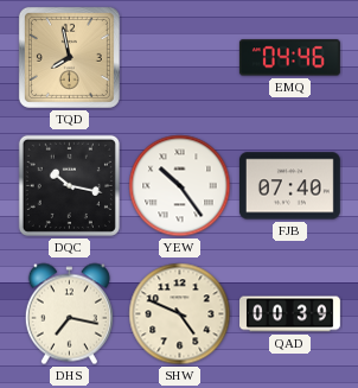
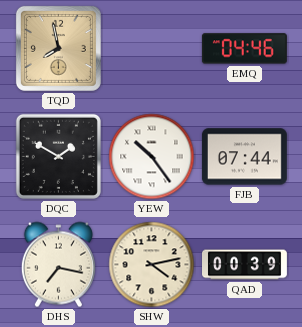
DQC: 10:17 -> 1:50 (58, 156)
FJB: 07:40 -> 07:44 (244, 157)
SHW: 4:49 -> 4:13 (152, 265)
